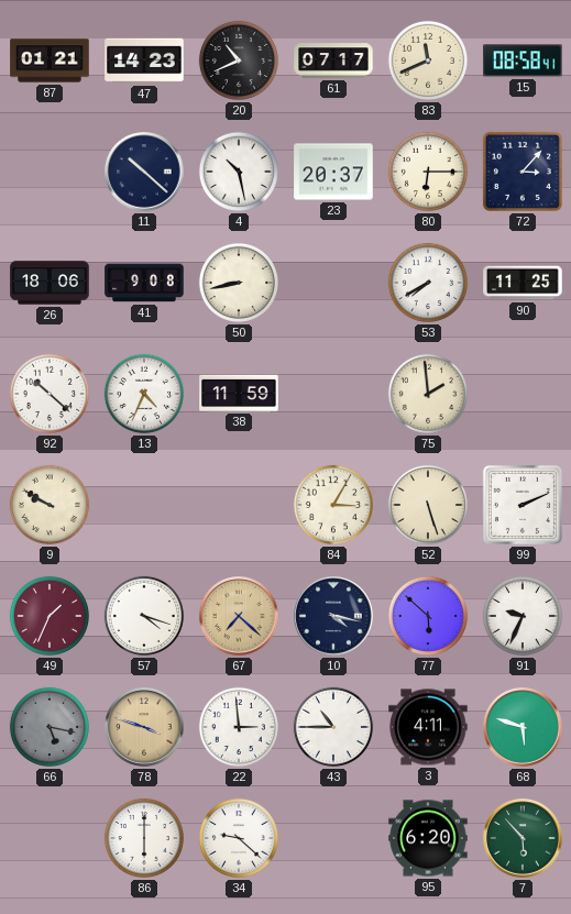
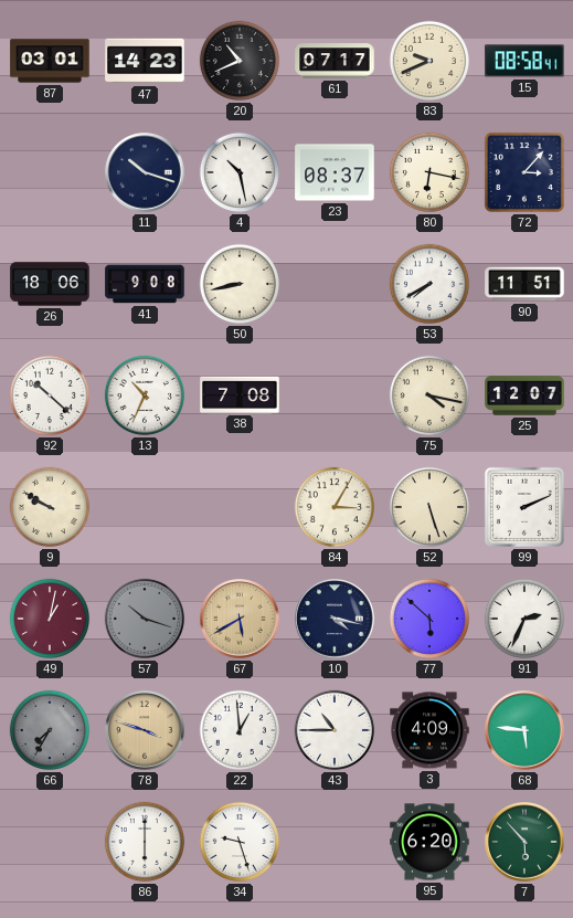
87: 01:21 -> 03:01 (50, 61)
83: 11:41 -> 9:41 (429, 61)
11: 10:22 -> 10:18 (145, 172)
23: 20:37 -> 08:37 (335, 172)
80: 6:15 -> 6:17 (429, 172)
90: 11:25 -> 11:51 (524, 284)
13: 4:34 -> 10:34 (145, 395)
38: 11:59 -> 7:08 (240, 394)
75: 1:59 -> 4:17 (429, 395)
25: none -> 12:07 (524, 395)
49: 1:34 -> 1:02 (50, 619)
57: 4:18 -> 10:18 (145, 619)
57 dial: white -> grey (145, 619)
67: 7:22 -> 5:40 (240, 619)
91: 9:34 -> 2:34 (524, 619)
66: 5:17 -> 7:35 (50, 730)
22: 2:59 -> 12:59 (240, 730)
3: 4:11 -> 4:09 (429, 730)
68: 5:48 -> 5:46 (524, 730)
34: 9:22 -> 9:27 (240, 842)
